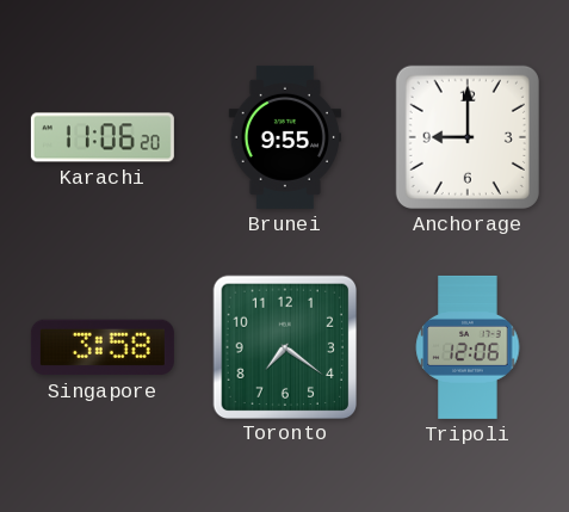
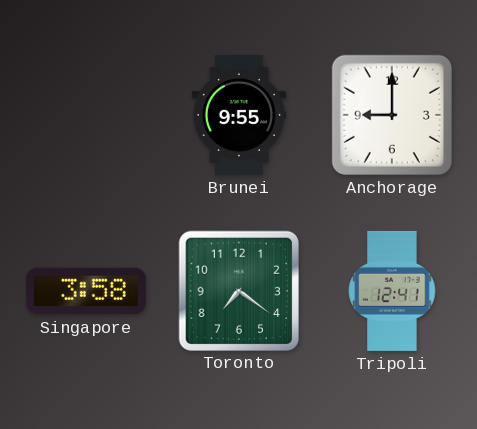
Karachi: 11:06 -> none (103, 137)
Tripoli: 12:06 -> 12:41 (392, 291)
